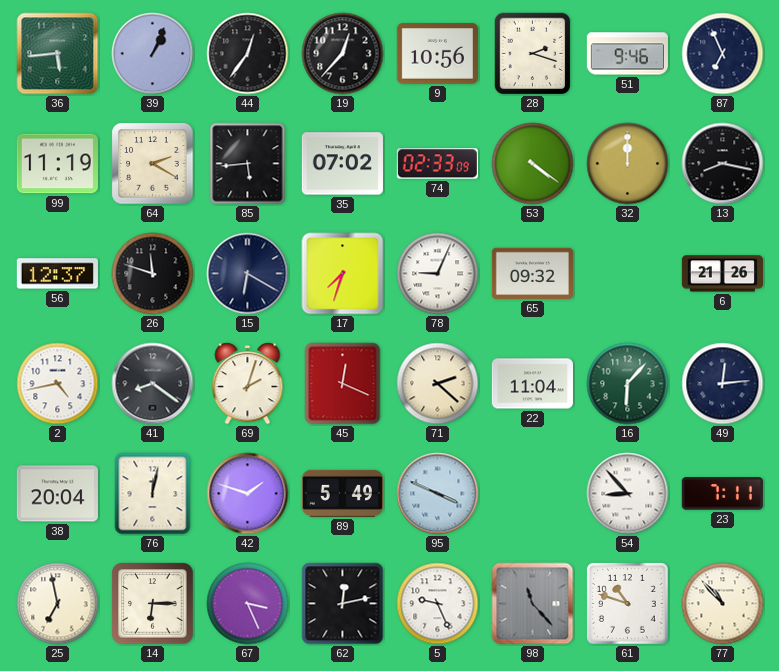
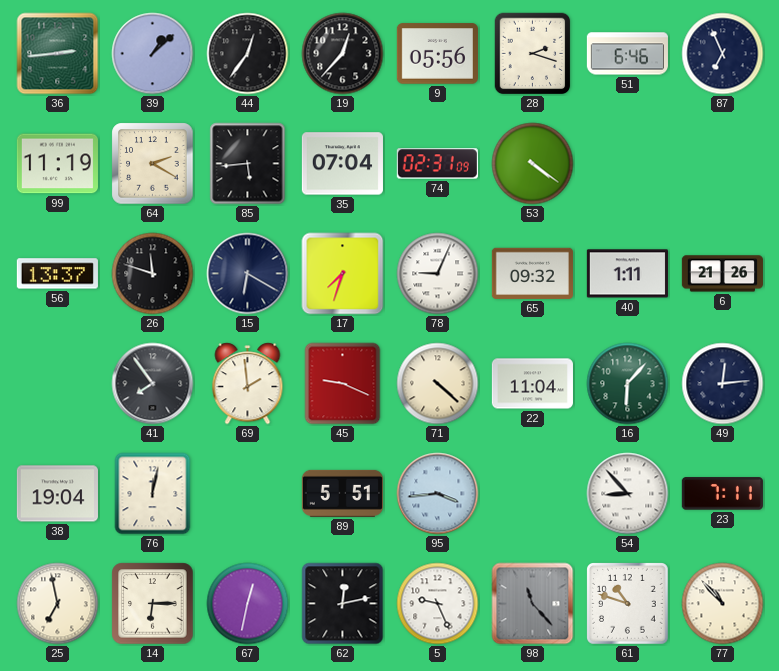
36: 5:44 -> 2:44 (58, 54)
39: 1:04 -> 1:08 (153, 54)
9: 10:56 -> 05:56 (437, 54)
51: 9:46 -> 6:46 (627, 54)
35: 07:02 -> 07:04 (342, 164)
74: 02:33 -> 02:31 (437, 164)
32: 12:00 -> none (628, 164)
13: 8:17 -> none (723, 164)
56: 12:37 -> 13:37 (57, 274)
40: none -> 1:11 (627, 274)
2: 4:43 -> none (58, 384)
41: 8:21 -> 7:54 (153, 384)
69: 2:03 -> 1:59 (248, 384)
45: 12:19 -> 9:19 (343, 384)
71: 2:22 -> 4:22 (438, 384)
38: 20:04 -> 19:04 (57, 494)
42: 1:48 -> none (248, 494)
89: 5:49 -> 5:51 (342, 493)
95: 3:49 -> 3:44 (438, 494)
67: 3:26 -> 12:32 (248, 604)
